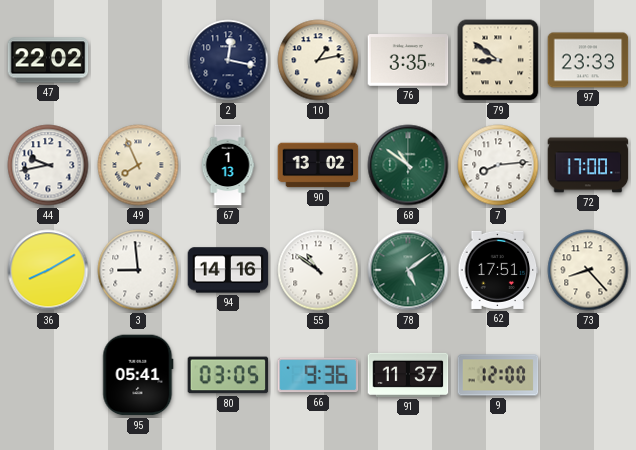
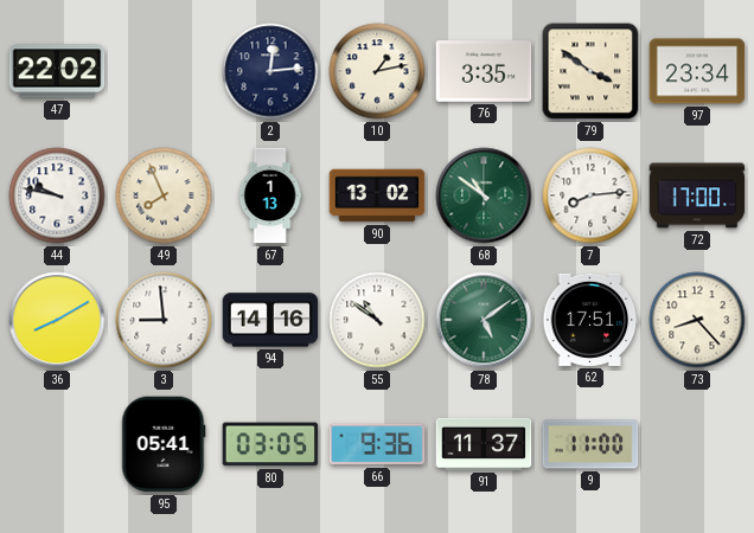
2: 12:17 -> 12:14 (270, 71)
79: 8:51 -> 3:51 (590, 71)
97: 23:33 -> 23:34 (697, 71)
44: 9:43 -> 9:47 (57, 195)
9: 12:00 -> 11:00 (590, 444)
